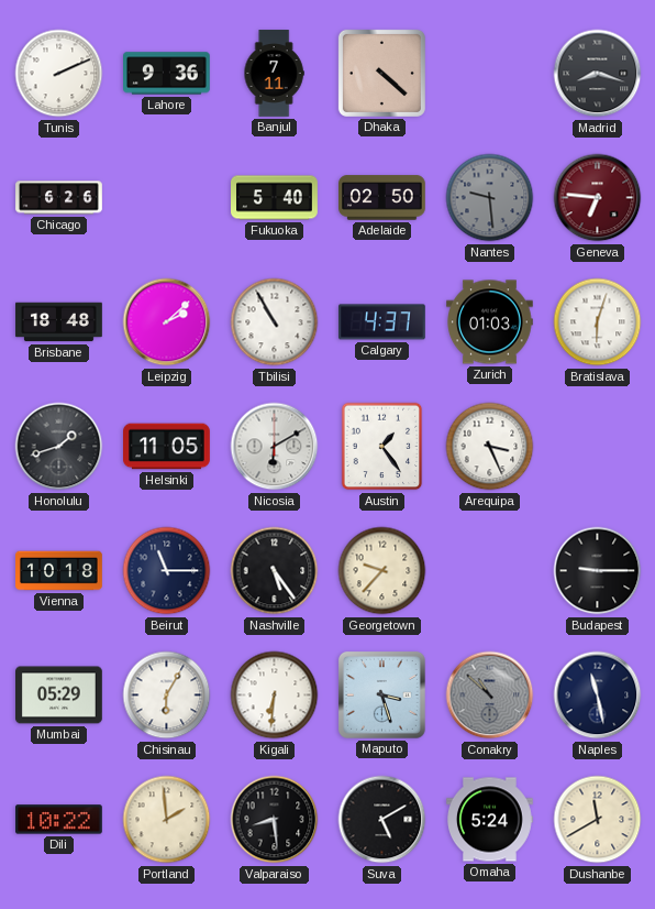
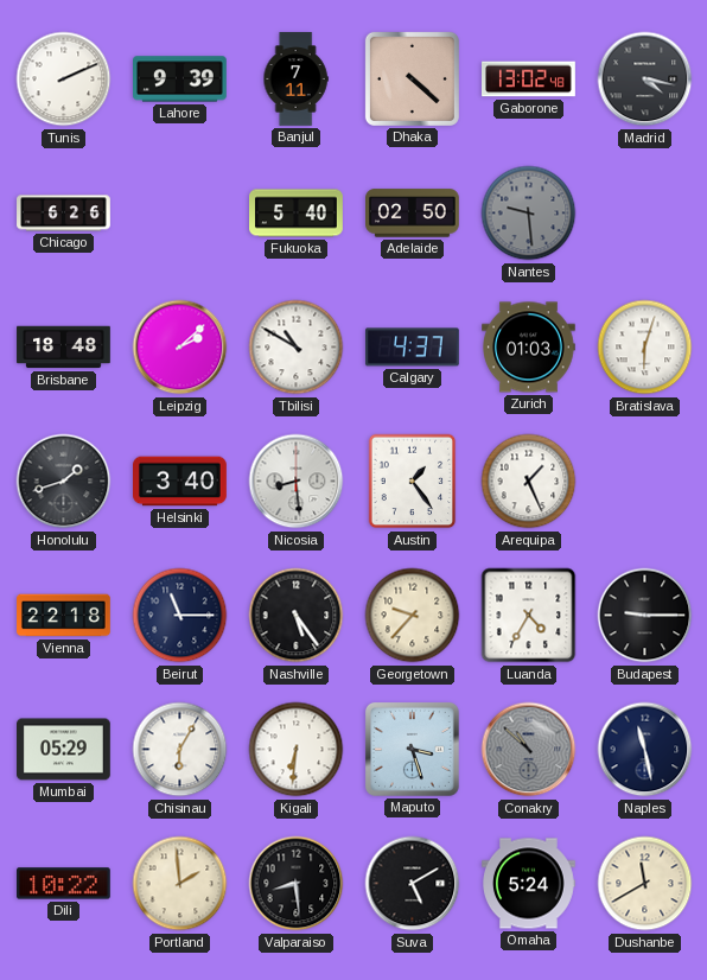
Lahore: 9:36 -> 9:39 (180, 79)
Gaborone: none -> 13:02 (529, 79)
Madrid: 8:18 -> 4:17 (645, 79)
Geneva: 6:46 -> none (598, 198)
Tbilisi: 10:55 -> 10:50 (297, 348)
Helsinki: 11:05 -> 3:40 (180, 482)
Nicosia: 6:10 -> 8:29 (297, 482)
Arequipa: 3:26 -> 1:26 (529, 482)
Vienna: 10:18 -> 22:18 (64, 616)
Luanda: none -> 4:35 (529, 616)
